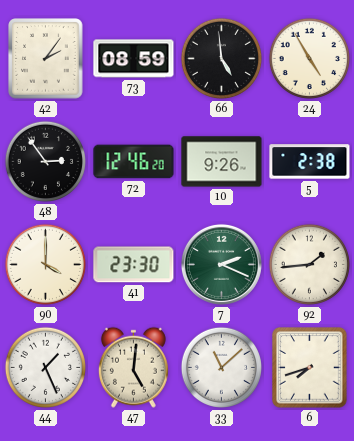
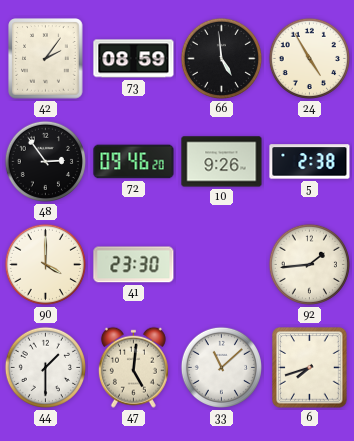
72: 12:46 -> 09:46 (134, 162)
7: 2:19 -> none (221, 264)
44: 1:26 -> 1:30 (45, 367)
